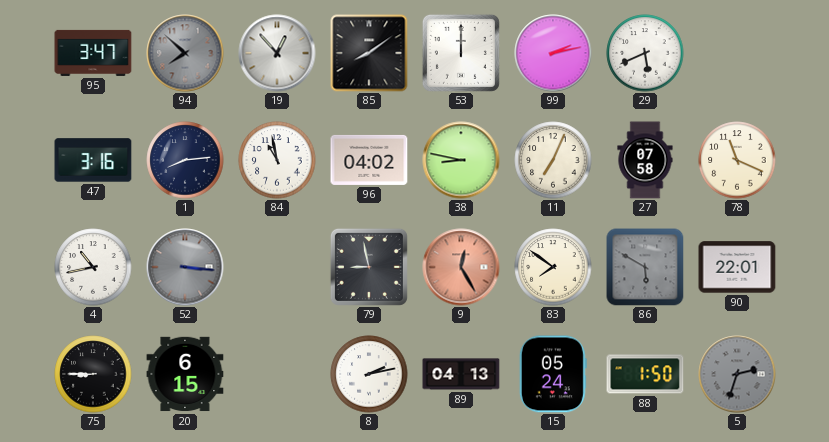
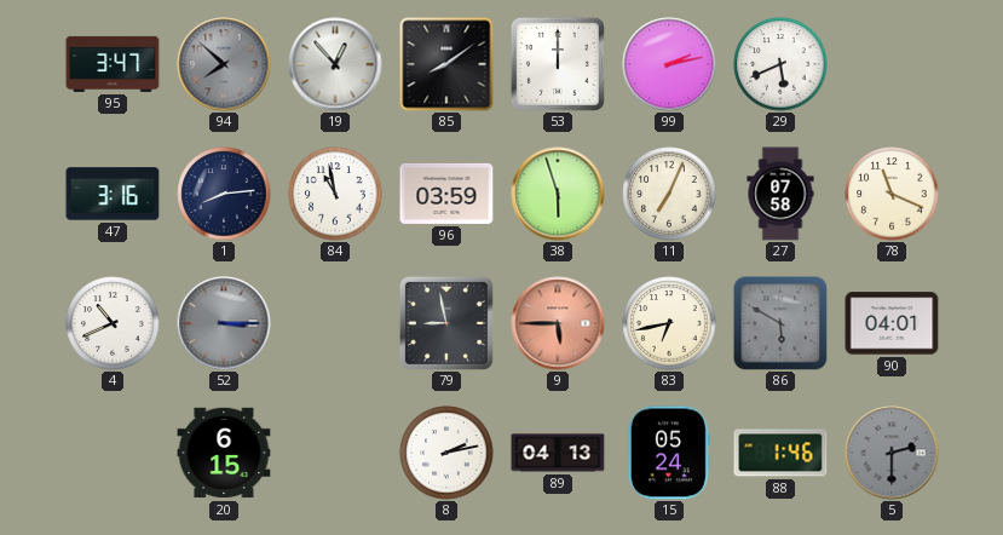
96: 04:02 -> 03:59 (446, 194)
38: 8:47 -> 5:57 (558, 194)
4: 10:43 -> 10:41 (113, 323)
52: 3:16 -> 3:15 (224, 323)
9: 12:25 -> 5:45 (558, 323)
83: 7:51 -> 6:43 (669, 323)
90: 22:01 -> 04:01 (892, 323)
75: 8:45 -> none (93, 374)
88: 1:50 -> 1:46 (780, 453)
5: 2:33 -> 2:30 (892, 453)
